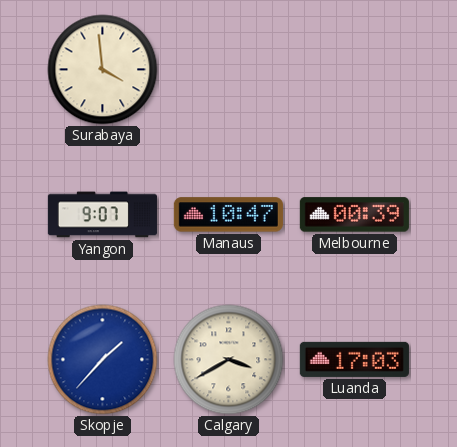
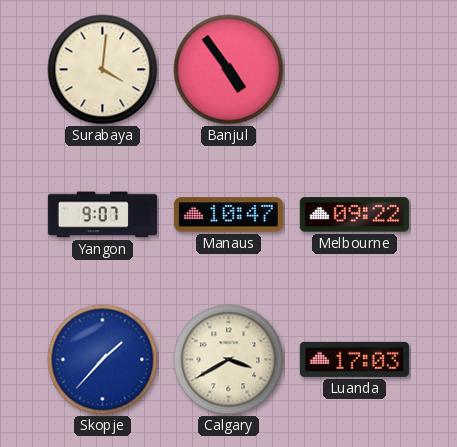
Surabaya: 3:59 -> 4:01 (103, 70)
Banjul: none -> 4:54 (229, 70)
Melbourne: 00:39 -> 09:22 (354, 215)
